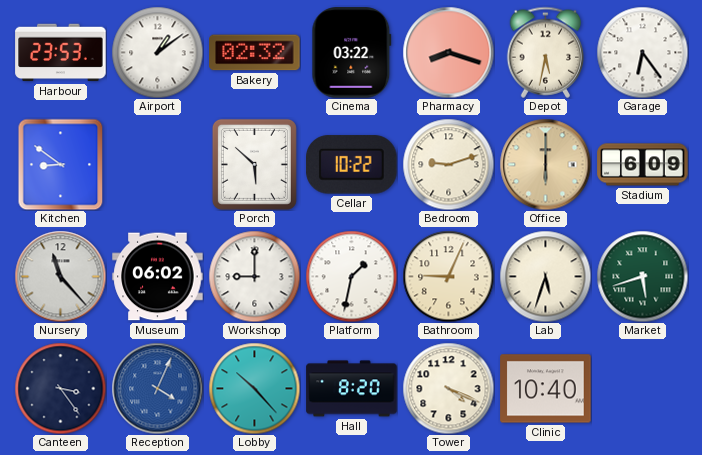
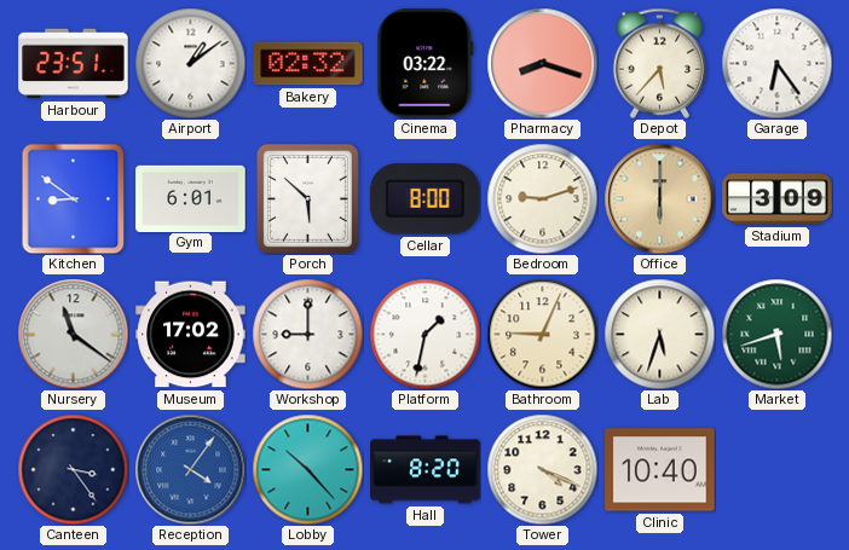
Harbour: 23:53 -> 23:51 (74, 64)
Depot: 5:32 -> 5:37 (660, 63)
Gym: none -> 6:01 (191, 198)
Cellar: 10:22 -> 8:00 (426, 199)
Stadium: 6:09 -> 3:09 (778, 199)
Nursery: 11:23 -> 11:21 (73, 334)
Museum: 06:02 -> 17:02 (191, 335)
Reception: 4:04 -> 4:06 (190, 469)
